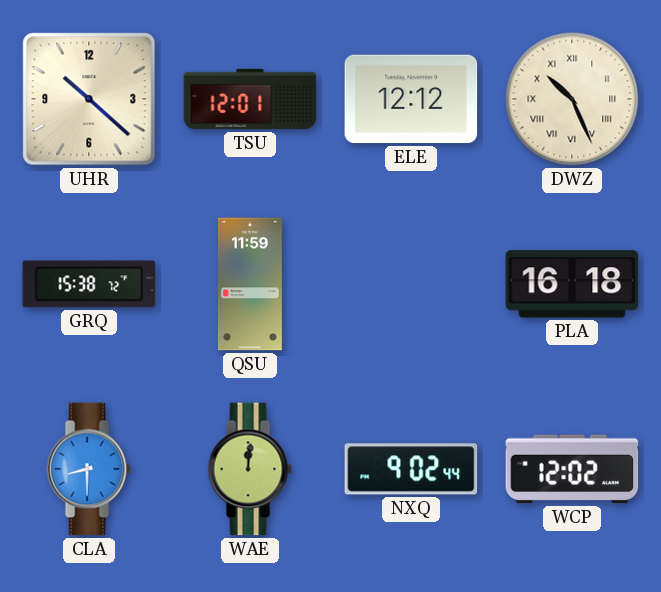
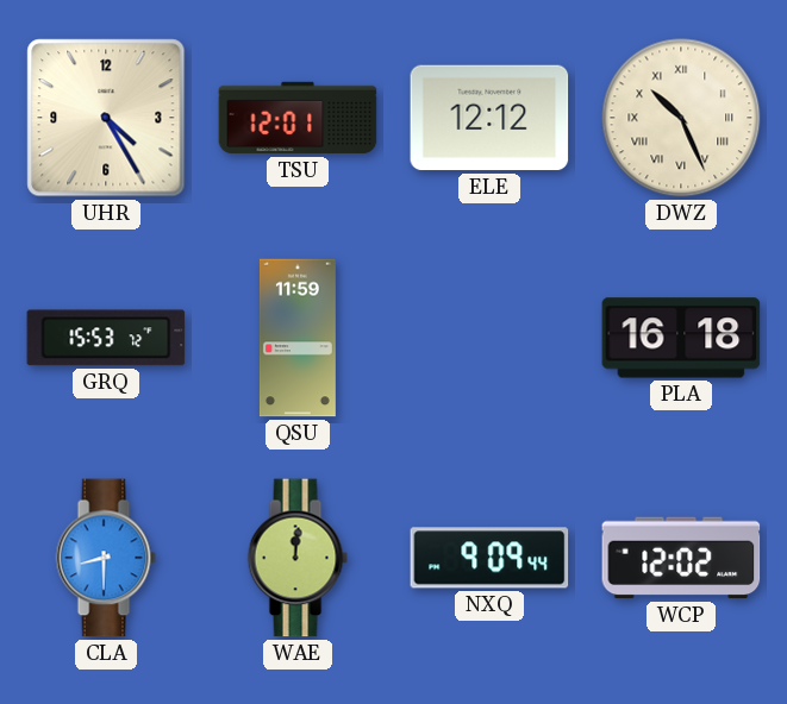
UHR: 10:22 -> 4:25 (106, 118)
GRQ: 15:38 -> 15:53 (106, 338)
NXQ: 9:02 -> 9:09 (489, 558)
